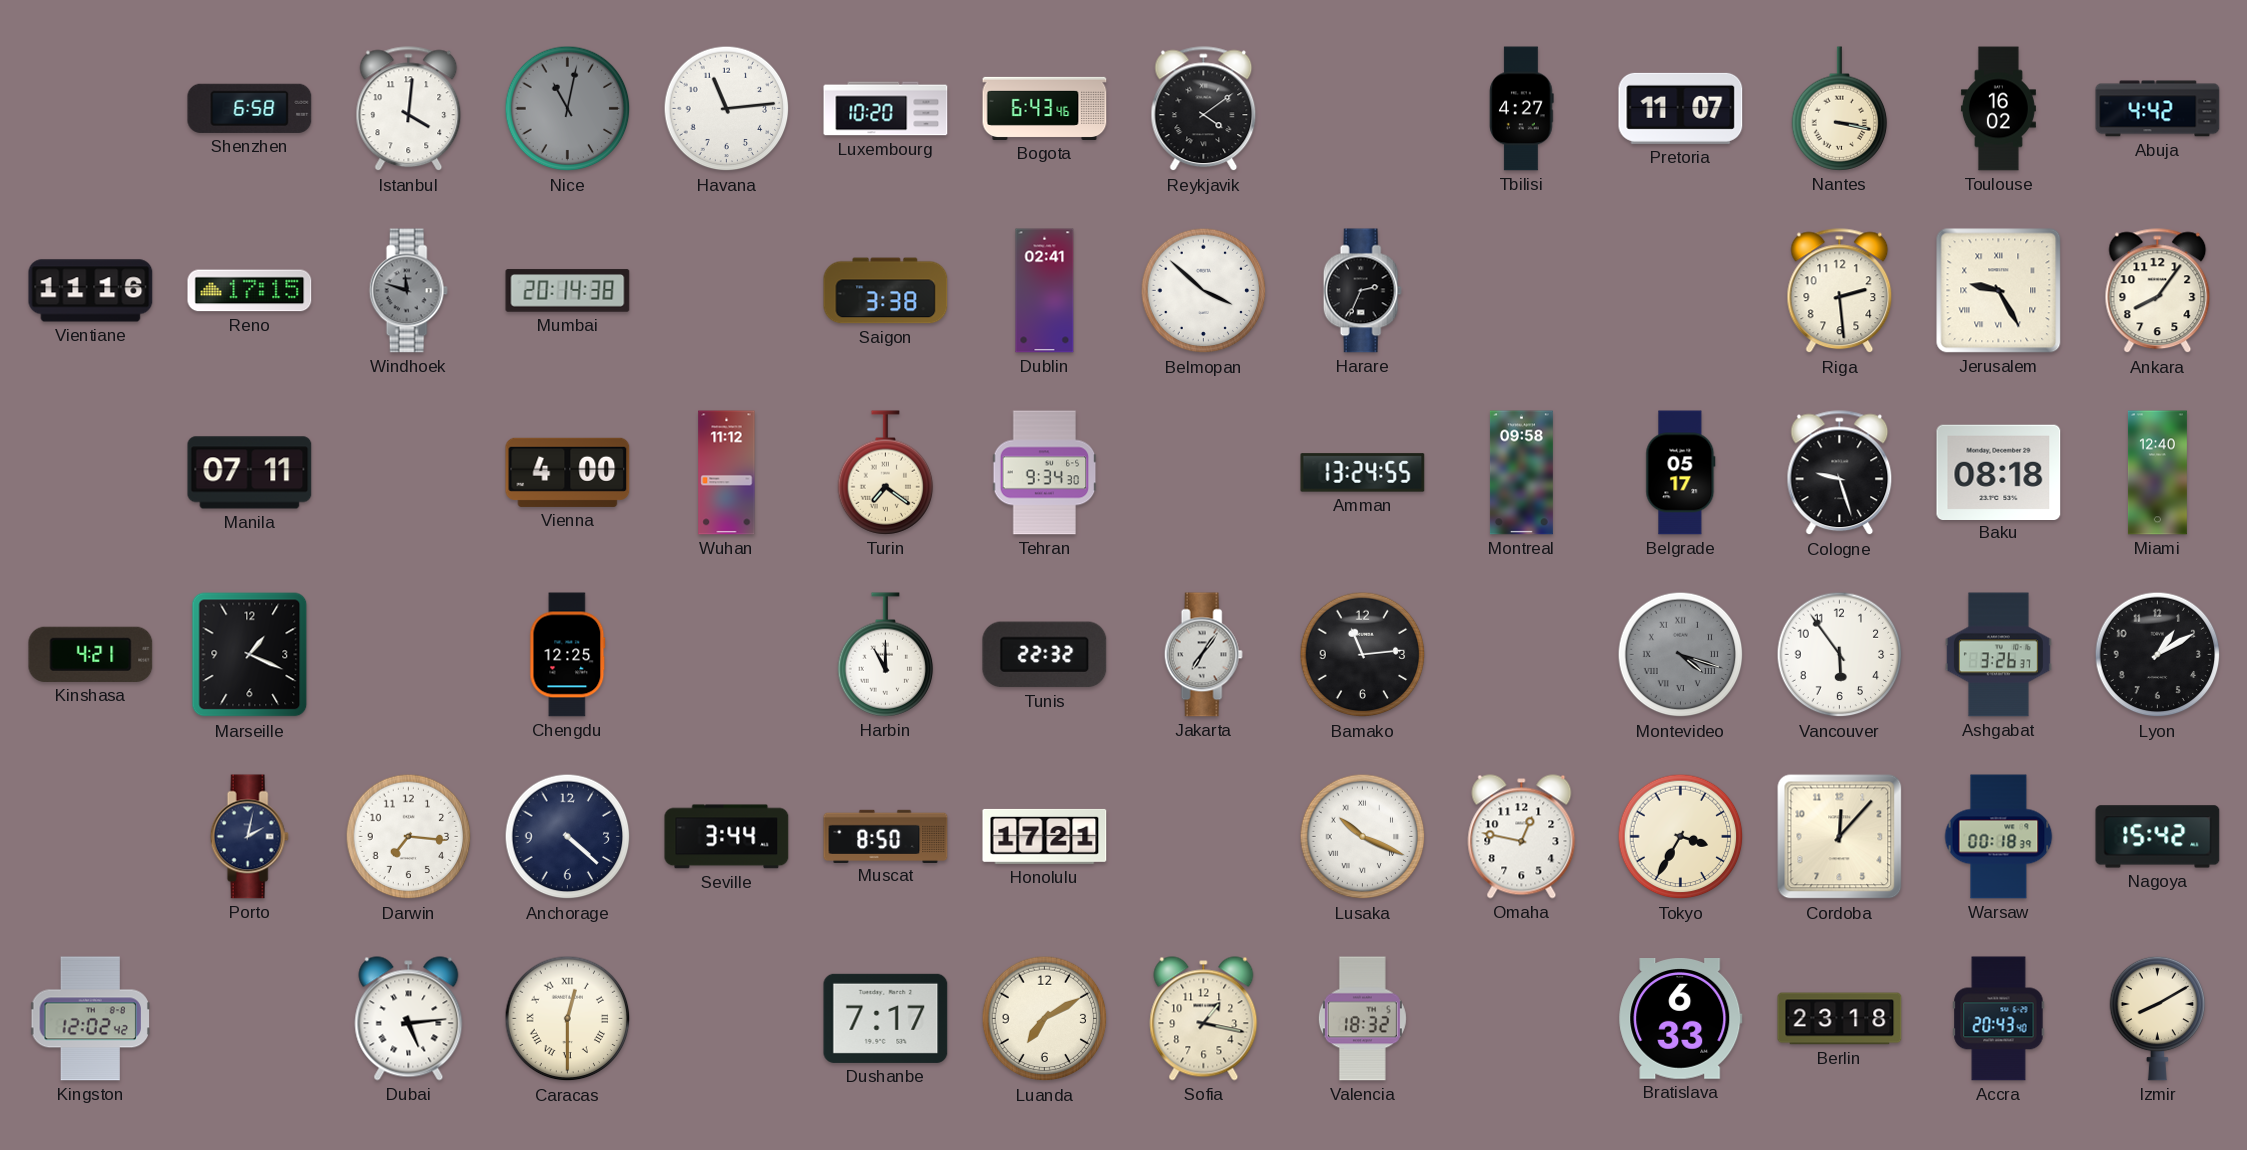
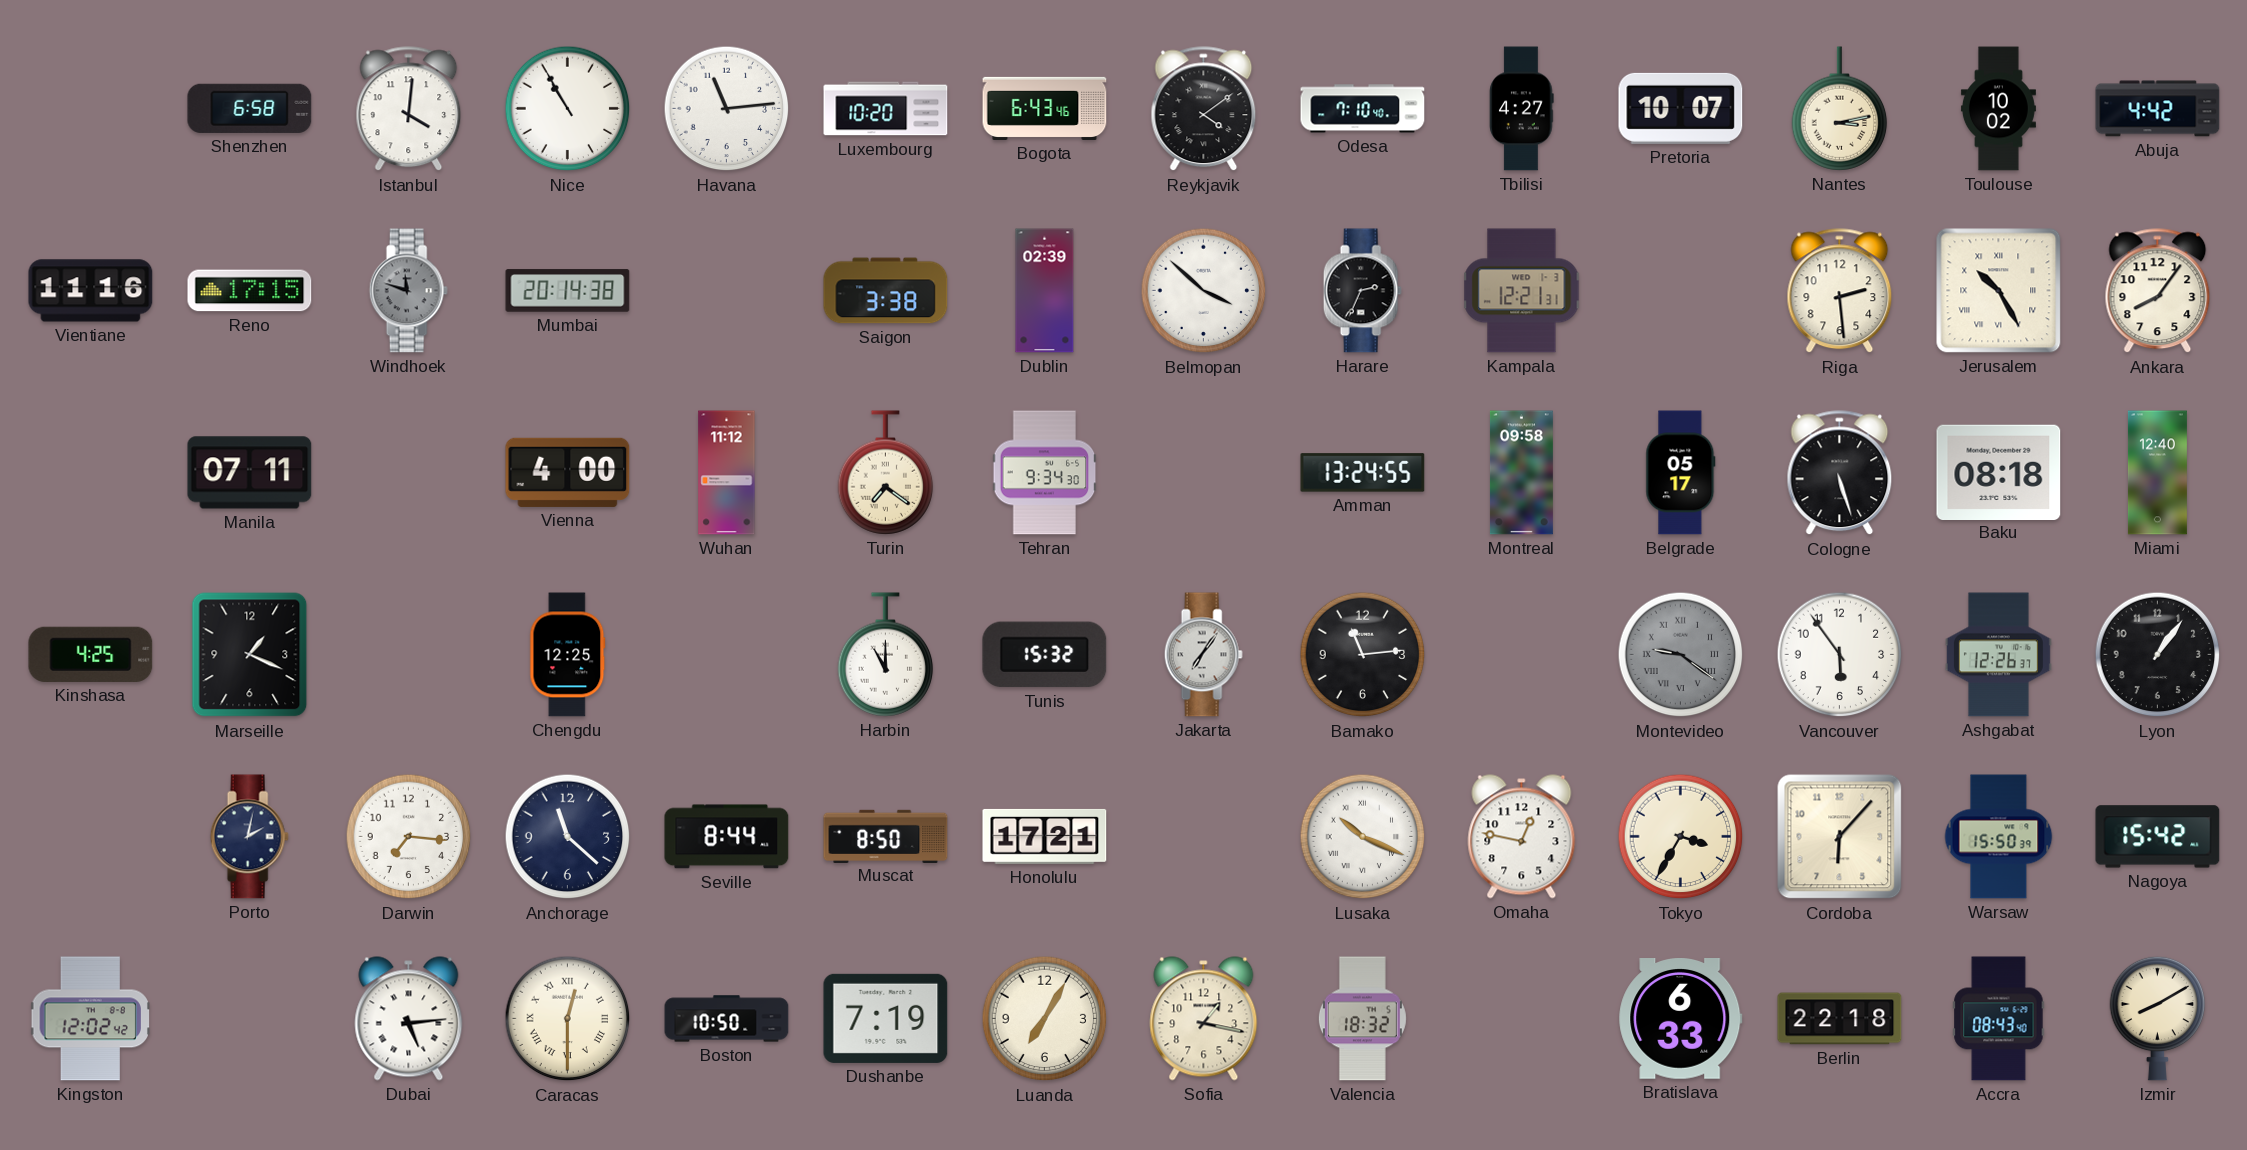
Nice: 11:02 -> 10:55 (568, 109)
Nice dial: grey -> white (568, 109)
Odesa: none -> 7:10 (1363, 109)
Pretoria: 11:07 -> 10:07 (1681, 108)
Nantes: 3:17 -> 3:13 (1840, 109)
Toulouse: 16:02 -> 10:02 (1998, 109)
Dublin: 02:41 -> 02:39 (1045, 291)
Kampala: none -> 12:21 (1522, 291)
Jerusalem: 9:25 -> 10:25 (1999, 291)
Cologne: 9:27 -> 5:27 (1840, 473)
Kinshasa: 4:21 -> 4:25 (91, 654)
Tunis: 22:32 -> 15:32 (1045, 655)
Montevideo: 4:18 -> 9:21 (1681, 655)
Ashgabat: 3:26 -> 12:26 (1998, 655)
Lyon: 1:10 -> 1:06 (2158, 655)
Anchorage: 4:22 -> 11:22 (568, 837)
Seville: 3:44 -> 8:44 (727, 837)
Cordoba: 12:07 -> 6:07 (1840, 837)
Warsaw: 00:18 -> 15:50 (1999, 837)
Boston: none -> 10:50 (727, 1019)
Dushanbe: 7:17 -> 7:19 (886, 1018)
Luanda: 7:10 -> 7:05 (1045, 1019)
Berlin: 23:18 -> 22:18 (1840, 1019)
Accra: 20:43 -> 08:43 (1999, 1019)
